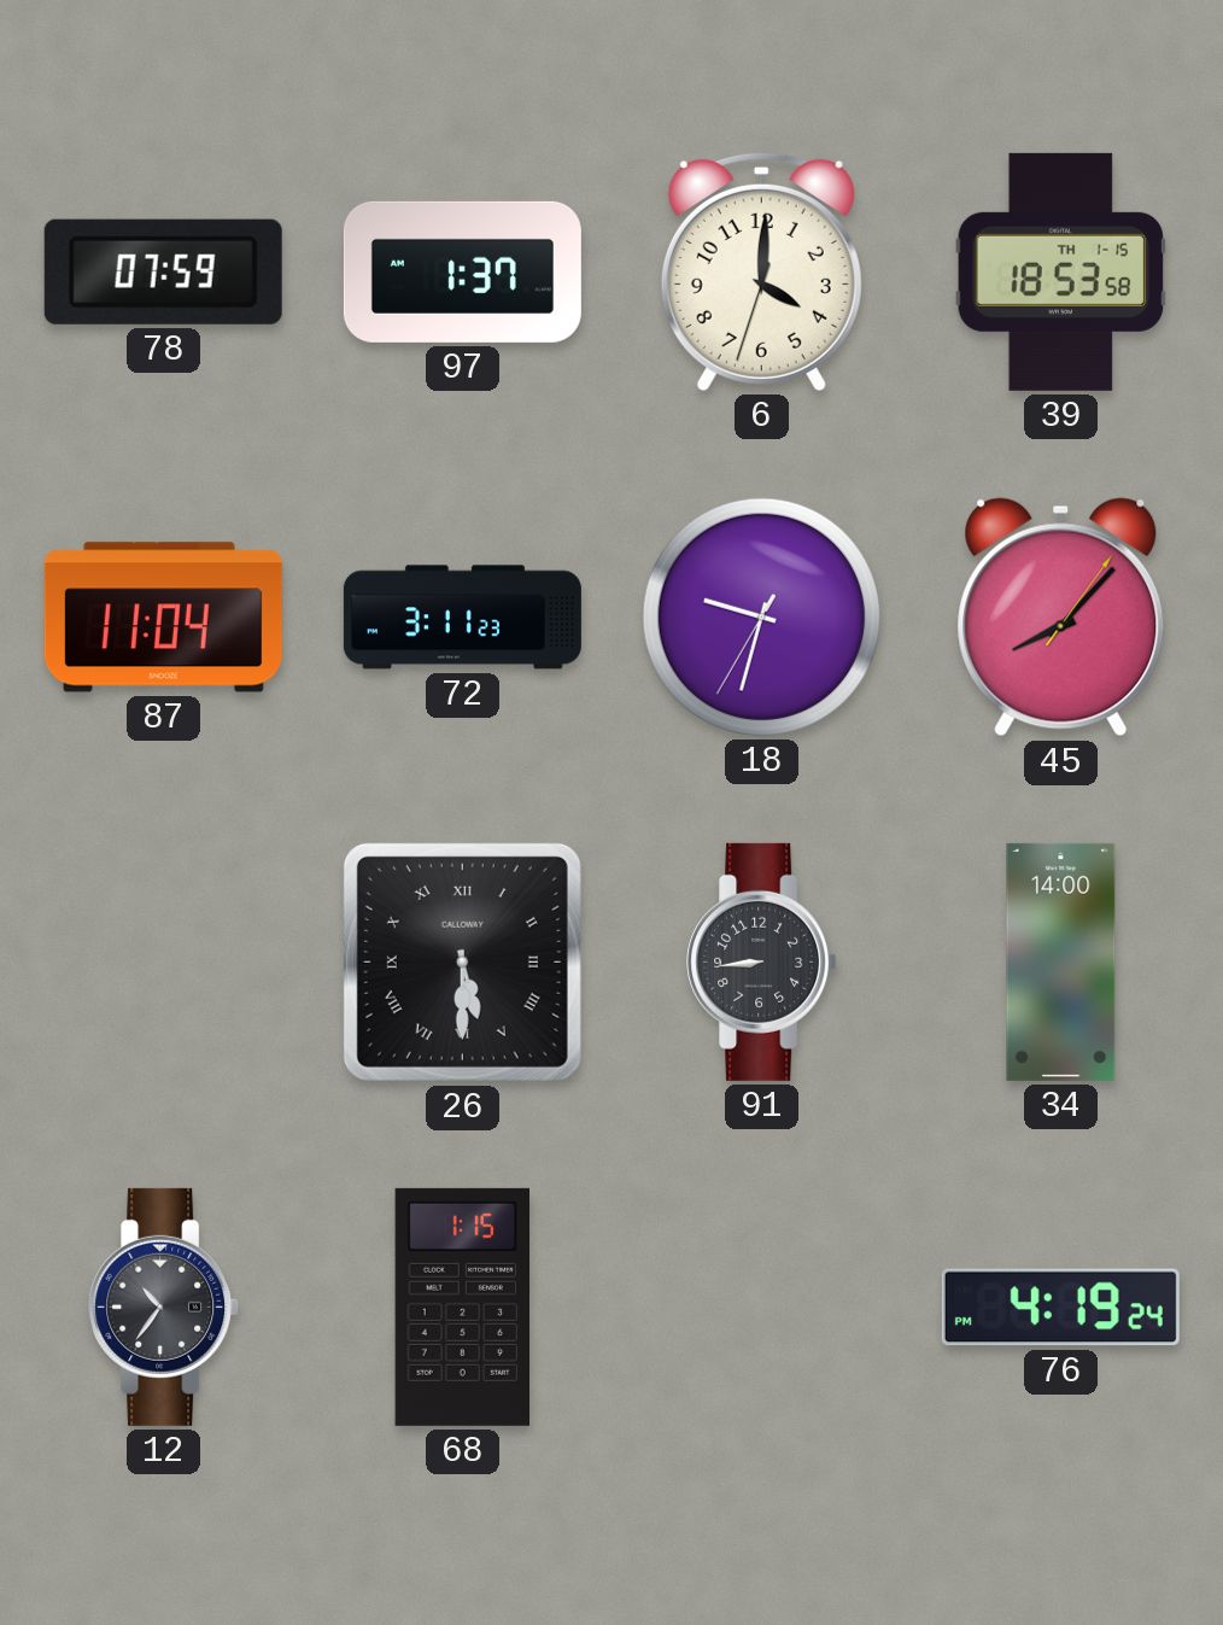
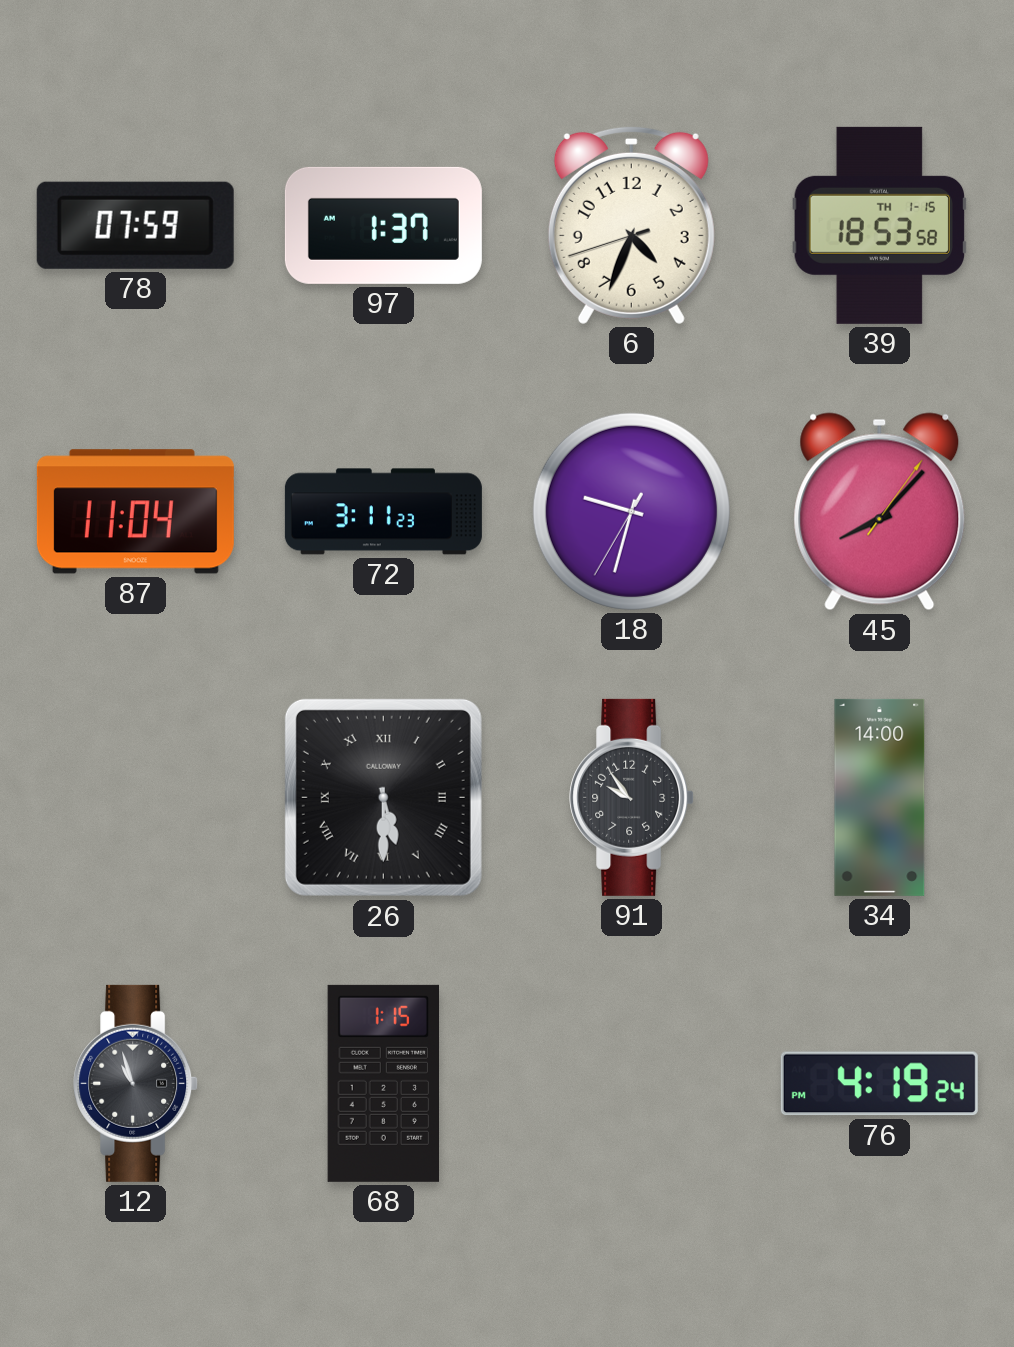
6: 4:00 -> 4:33 (631, 225)
91: 8:44 -> 9:54 (632, 797)
12: 10:36 -> 10:57 (136, 1083)
